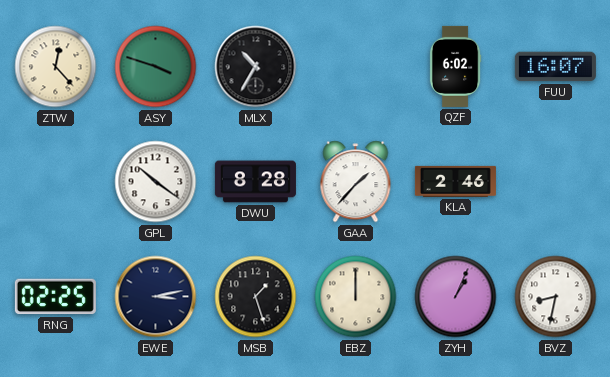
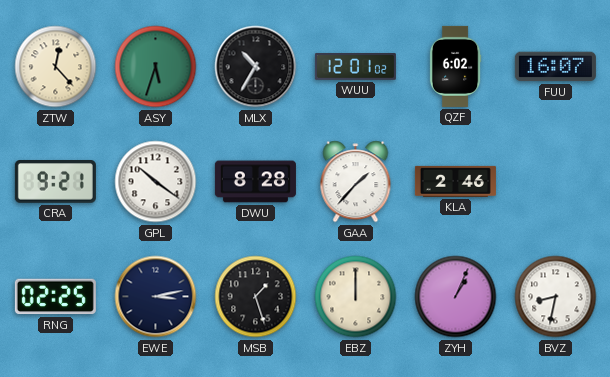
ASY: 3:48 -> 5:33 (156, 67)
WUU: none -> 12:01 (355, 67)
CRA: none -> 9:21 (55, 182)
